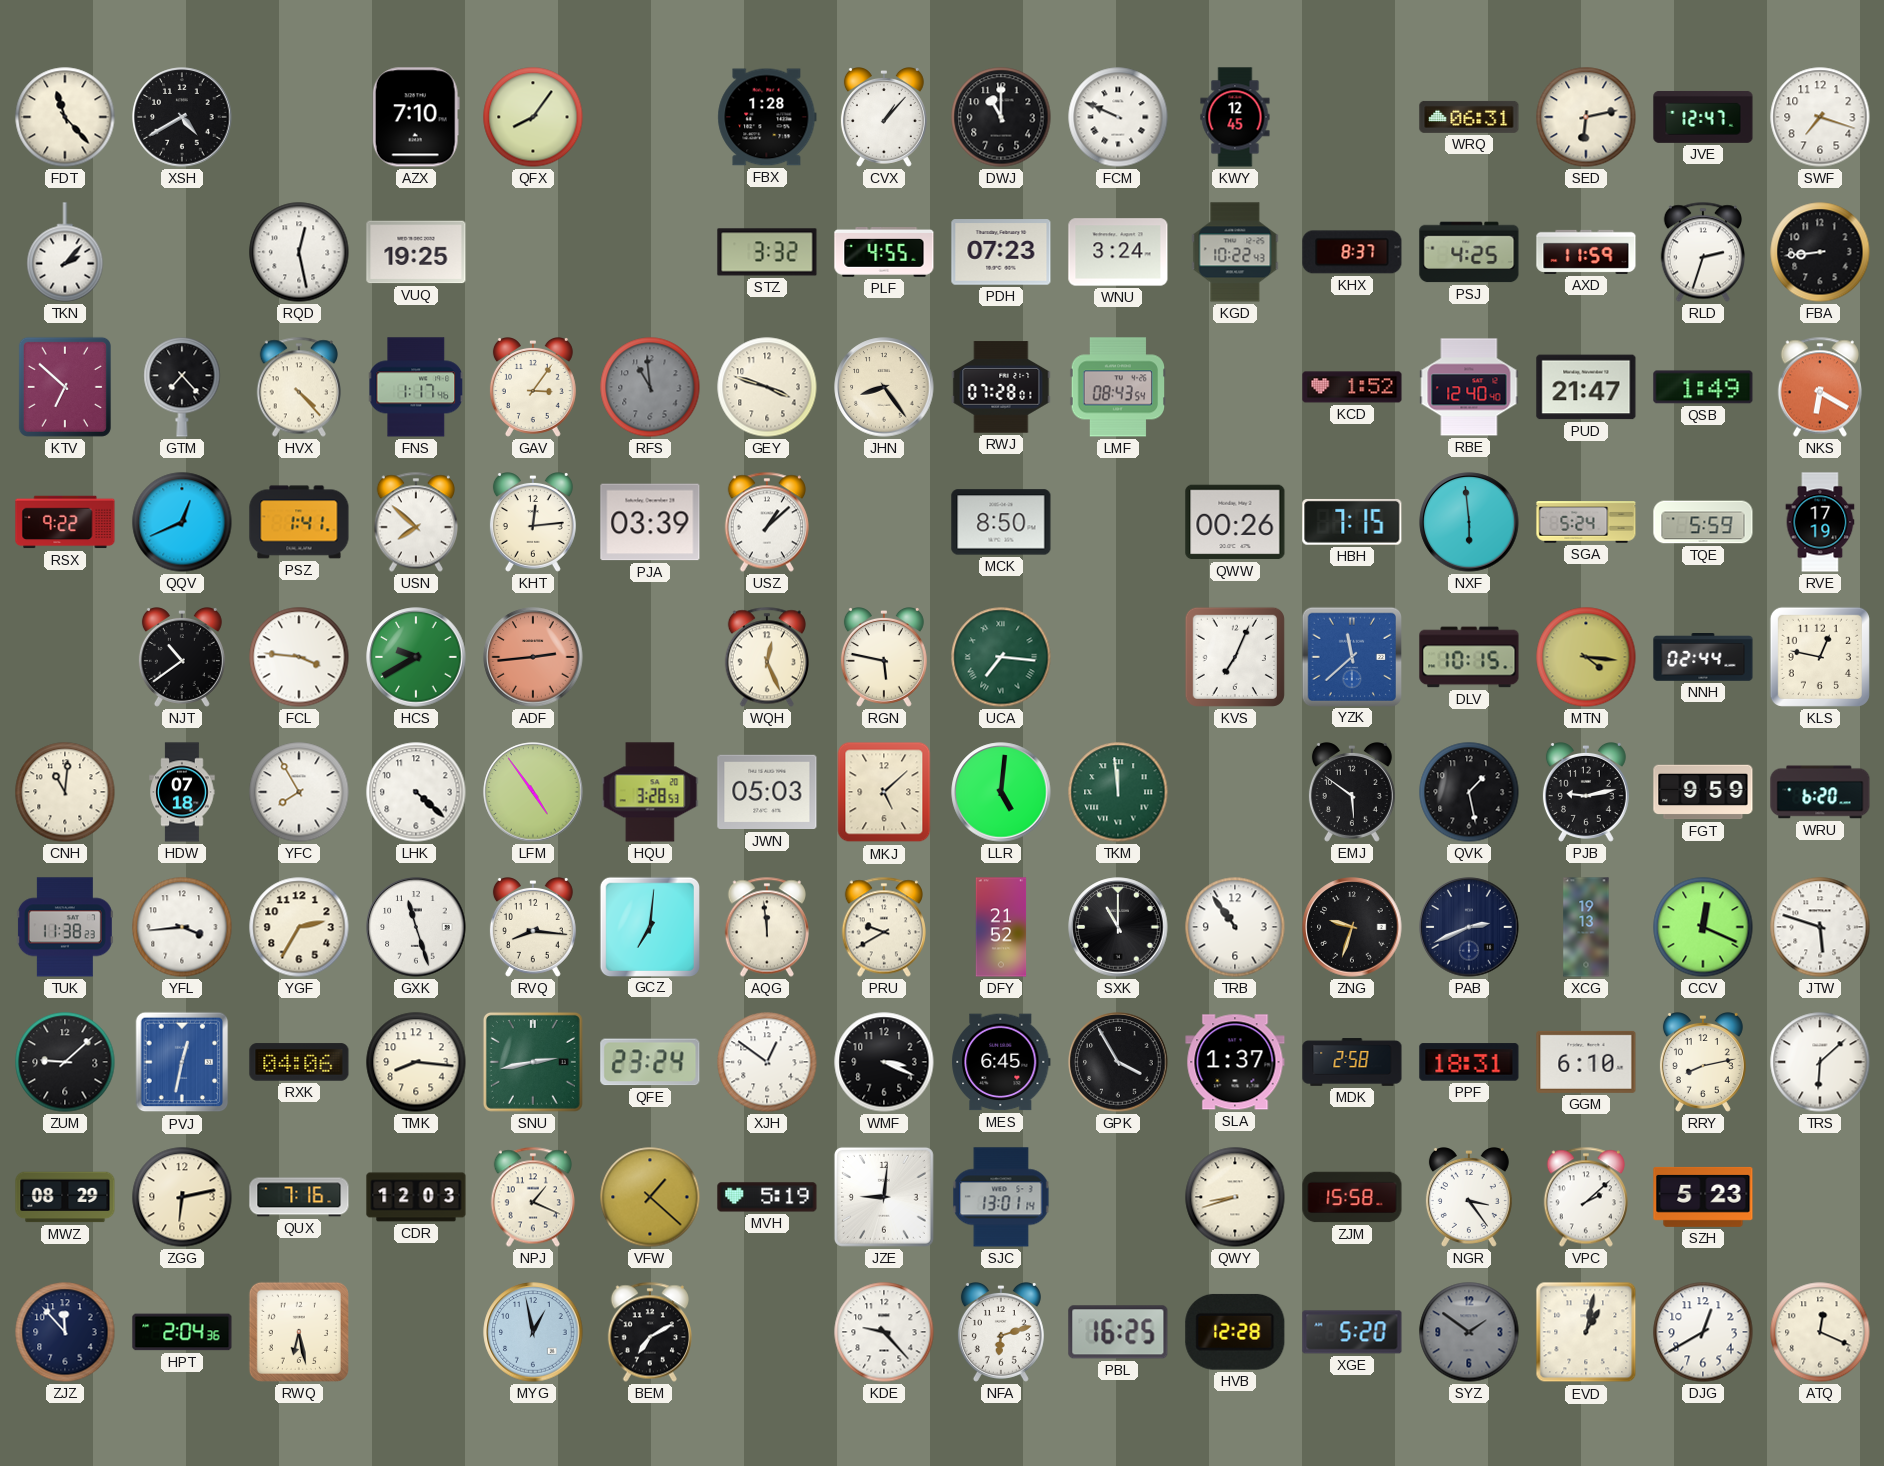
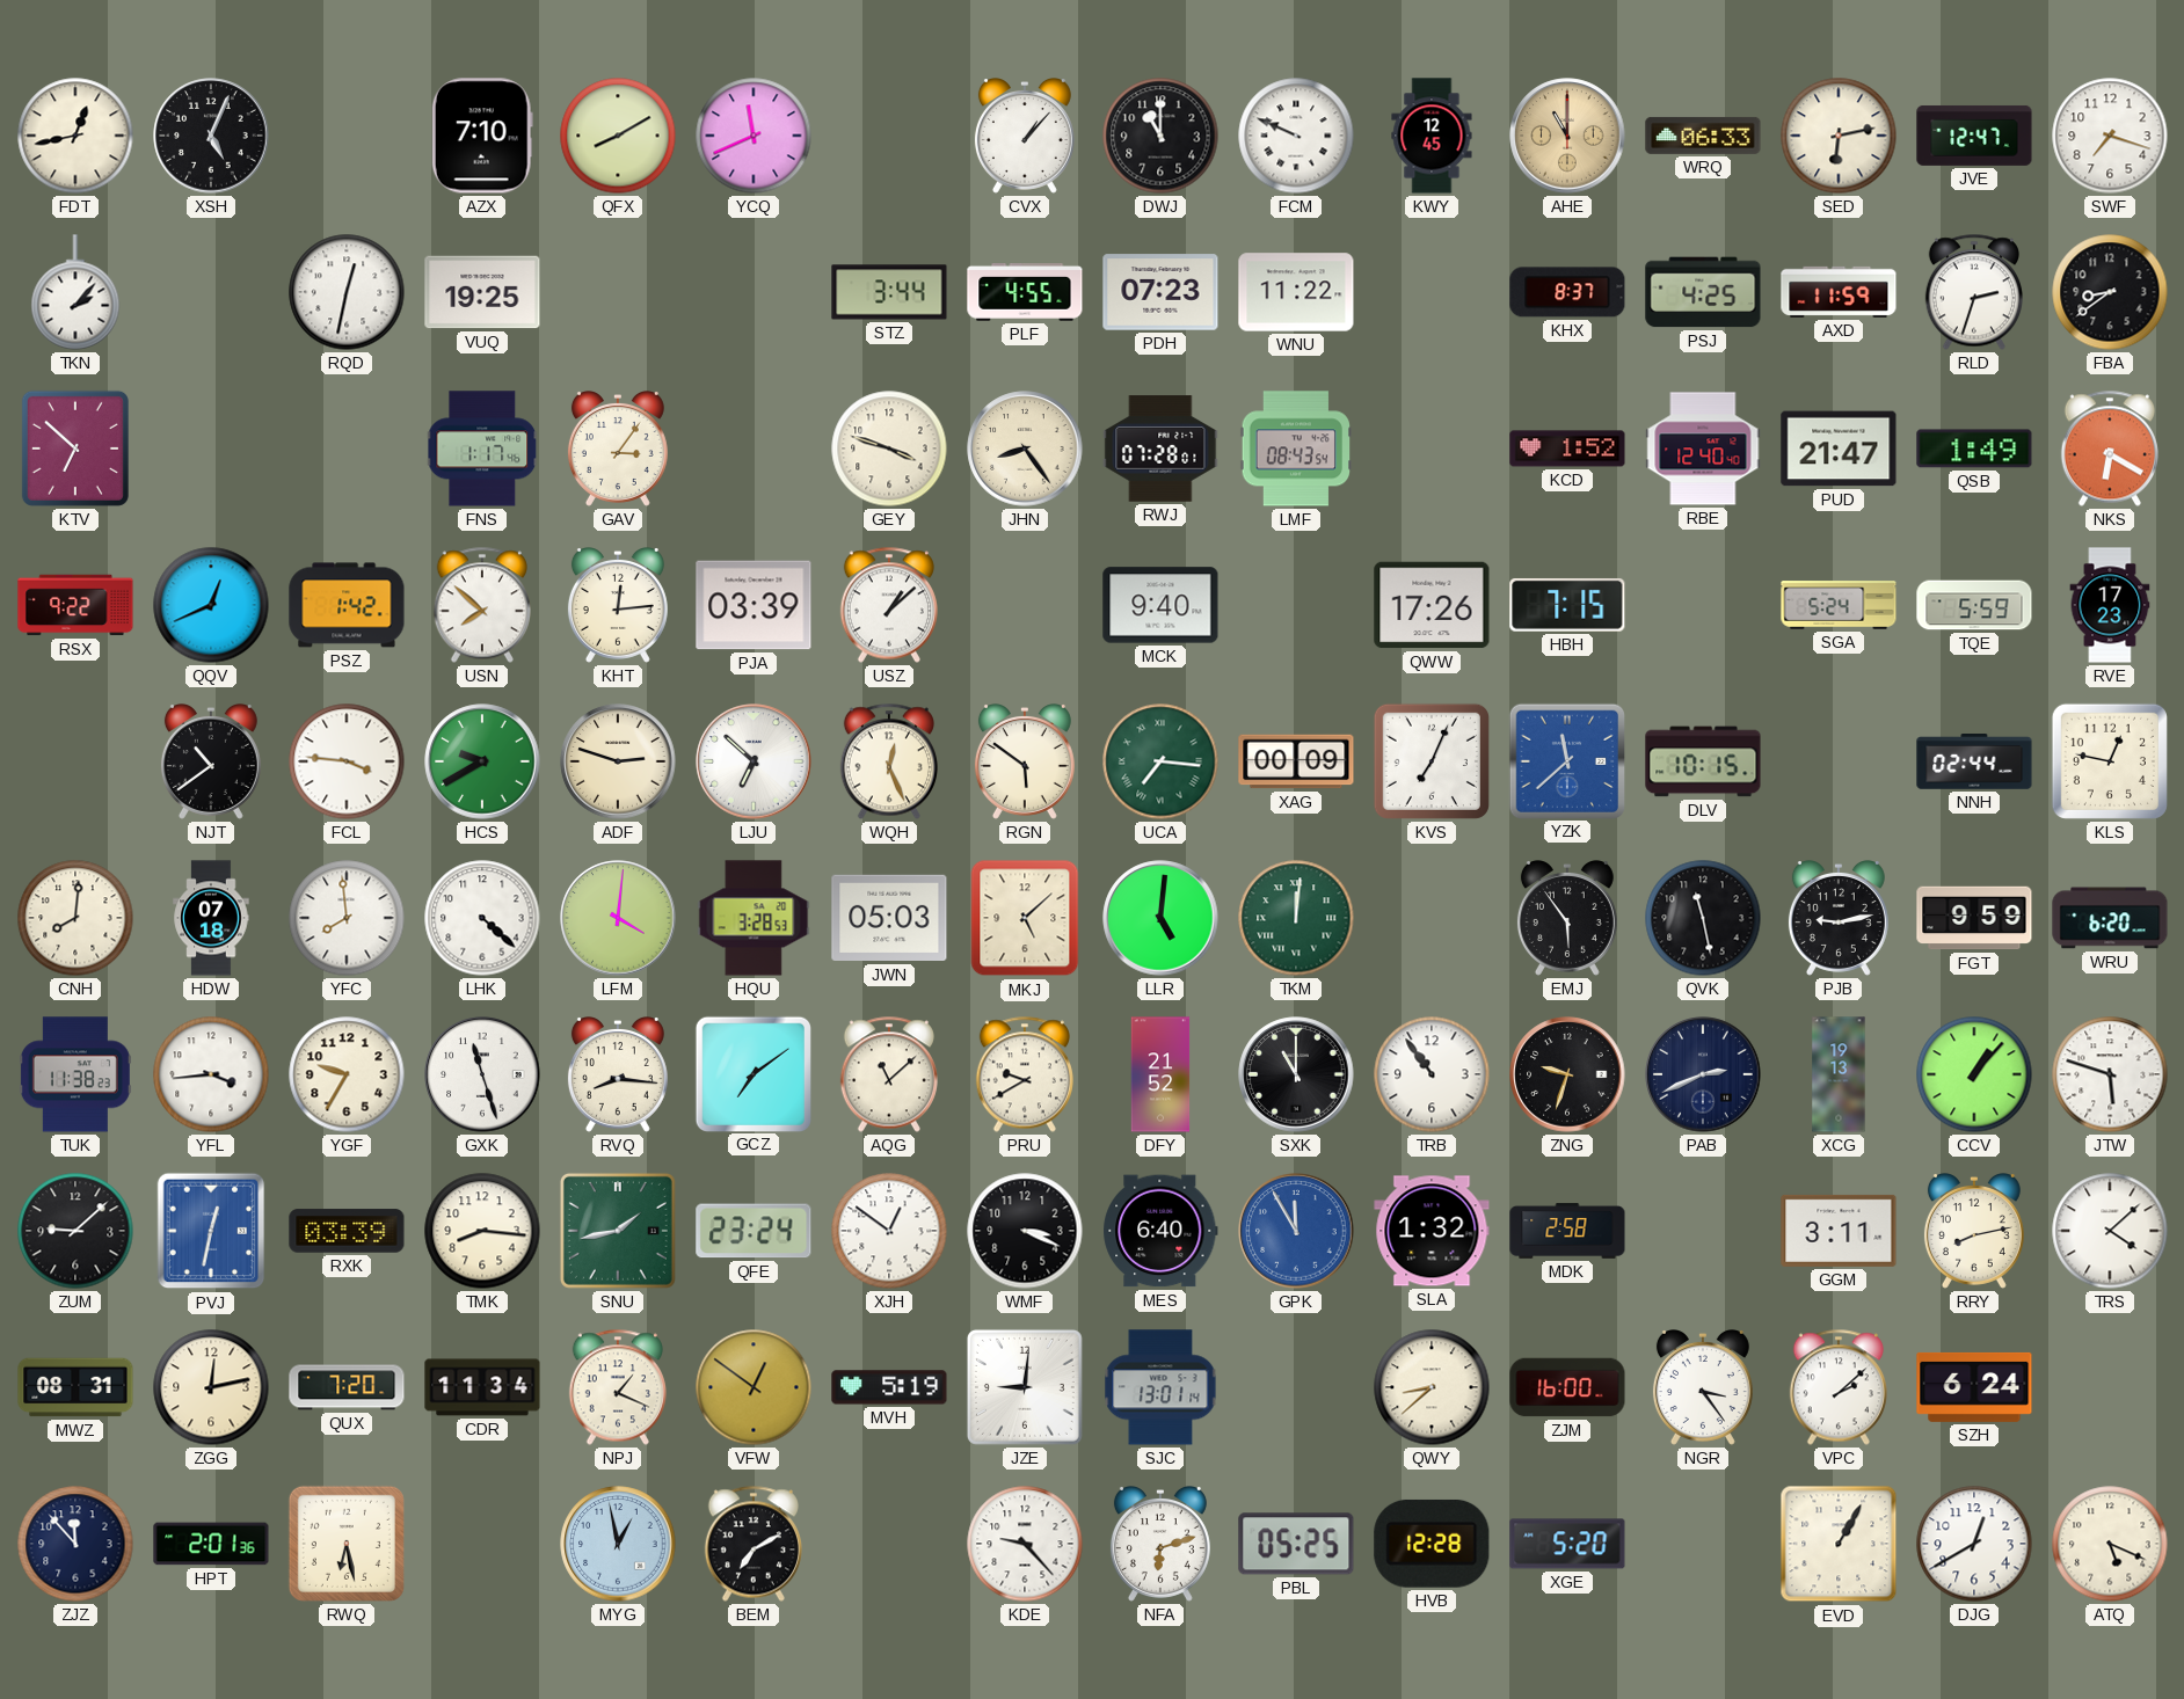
FDT: 11:23 -> 12:43 (75, 136)
XSH: 4:40 -> 5:04 (211, 136)
QFX: 8:06 -> 8:10 (618, 136)
YCQ: none -> 11:41 (754, 136)
FBX: 1:28 -> none (767, 117)
AHE: none -> 11:00 (1567, 136)
WRQ: 06:31 -> 06:33 (1703, 136)
RQD: 12:28 -> 12:32 (347, 292)
STZ: 3:32 -> 3:44 (889, 292)
WNU: 3:24 -> 11:22 (1296, 292)
KGD: 10:22 -> none (1235, 252)
FBA: 8:44 -> 8:39 (2110, 292)
GTM: 7:23 -> none (182, 387)
HVX: 4:23 -> none (299, 387)
RFS: 10:59 -> none (650, 387)
PSZ: 1:41 -> 1:42 (347, 605)
MCK: 8:50 -> 9:40 (1160, 605)
QWW: 00:26 -> 17:26 (1432, 605)
NXF: 5:59 -> none (1469, 522)
RVE: 17:19 -> 17:23 (2110, 605)
ADF: 2:44 -> 2:48 (618, 761)
ADF dial: salmon -> cream (618, 761)
LJU: none -> 6:52 (754, 761)
RGN: 5:47 -> 5:51 (1025, 763)
XAG: none -> 00:09 (1296, 761)
MTN: 4:16 -> none (1586, 657)
CNH: 11:01 -> 8:01 (75, 918)
YFC: 7:55 -> 7:59 (347, 918)
LFM: 4:54 -> 4:01 (618, 918)
TKM: 11:59 -> 12:01 (1296, 918)
EMJ: 5:51 -> 5:54 (1567, 919)
QVK: 1:28 -> 11:28 (1703, 918)
YGF: 2:35 -> 9:35 (347, 1074)
GCZ: 7:01 -> 7:09 (752, 1073)
AQG: 11:59 -> 11:08 (889, 1074)
CCV: 12:19 -> 1:07 (1974, 1074)
RXK: 04:06 -> 03:39 (347, 1231)
SNU: 2:43 -> 1:43 (618, 1231)
MES: 6:45 -> 6:40 (1160, 1231)
GPK: 3:55 -> 11:55 (1296, 1231)
GPK dial: black -> blue (1296, 1231)
SLA: 1:37 -> 1:32 (1432, 1231)
PPF: 18:31 -> none (1469, 1062)
GGM: 6:10 -> 3:11 (1839, 1231)
TRS: 6:08 -> 4:08 (2110, 1231)
MWZ: 08:29 -> 08:31 (75, 1387)
ZGG: 6:13 -> 12:13 (211, 1387)
QUX: 7:16 -> 7:20 (347, 1387)
CDR: 12:03 -> 11:34 (482, 1387)
VFW: 1:22 -> 12:51 (754, 1387)
QWY: 8:42 -> 8:38 (1432, 1387)
ZJM: 15:58 -> 16:00 (1567, 1387)
SZH: 5:23 -> 6:24 (1974, 1387)
HPT: 2:04 -> 2:01 (211, 1544)
PBL: 16:25 -> 05:25 (1296, 1544)
SYZ: 1:51 -> none (1469, 1332)
EVD: 1:02 -> 1:05 (1839, 1544)
ATQ: 12:19 -> 5:19 (2110, 1544)
